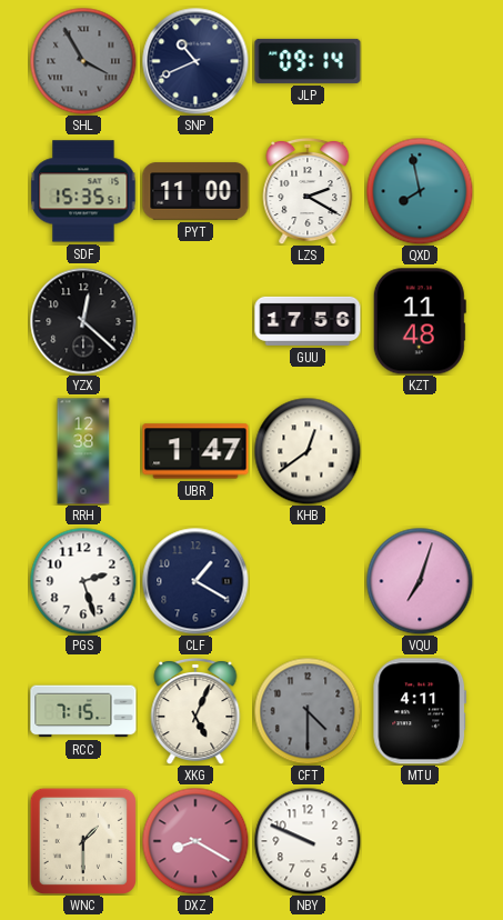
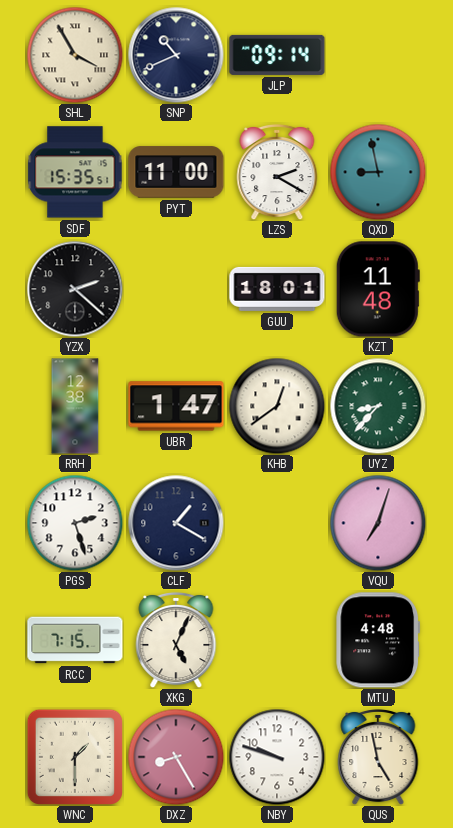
SHL dial: grey -> cream (75, 55)
QXD: 7:58 -> 8:58 (378, 172)
YZX: 12:22 -> 2:22 (75, 289)
GUU: 17:56 -> 18:01 (277, 289)
UYZ: none -> 8:37 (378, 406)
CFT: 4:30 -> none (308, 711)
MTU: 4:11 -> 4:48 (378, 640)
DXZ: 8:20 -> 8:25 (176, 757)
NBY: 9:49 -> 9:48 (277, 757)
QUS: none -> 4:58 (378, 757)
